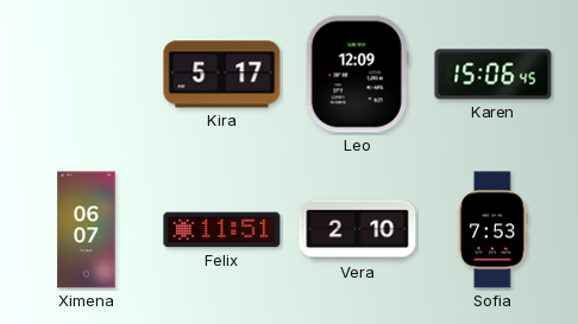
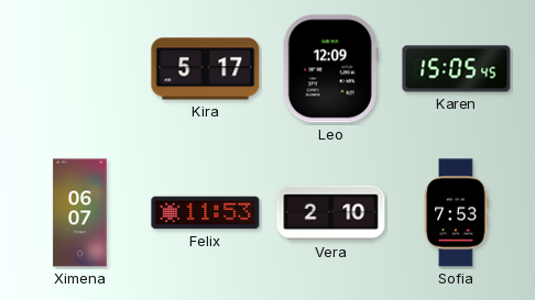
Karen: 15:06 -> 15:05 (457, 69)
Felix: 11:51 -> 11:53 (206, 213)
